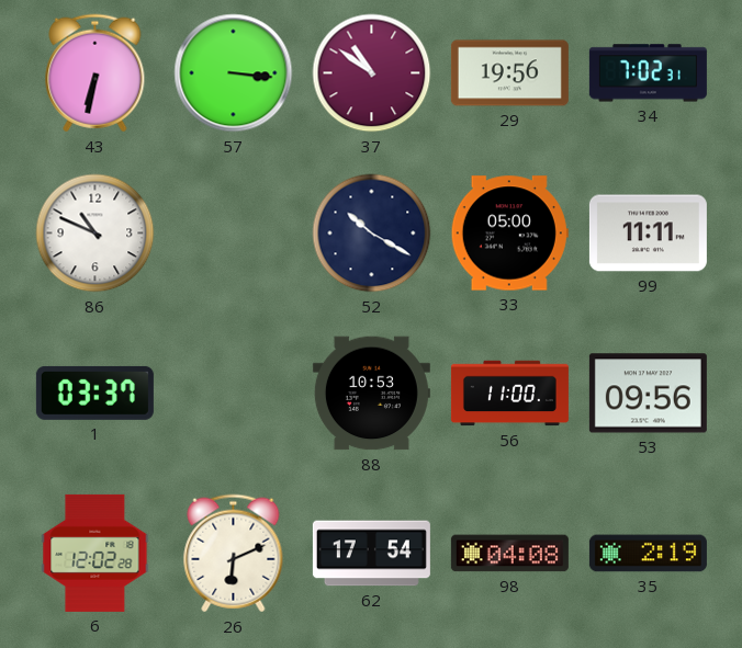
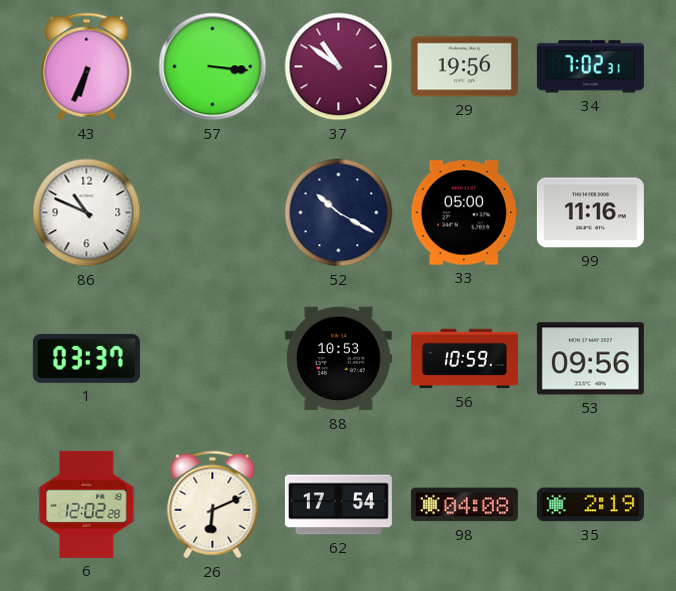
43: 6:32 -> 6:34 (87, 67)
99: 11:11 -> 11:16 (590, 213)
56: 11:00 -> 10:59 (464, 359)
